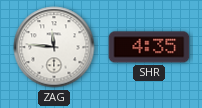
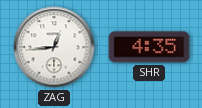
ZAG: 11:46 -> 12:44 (54, 47)
